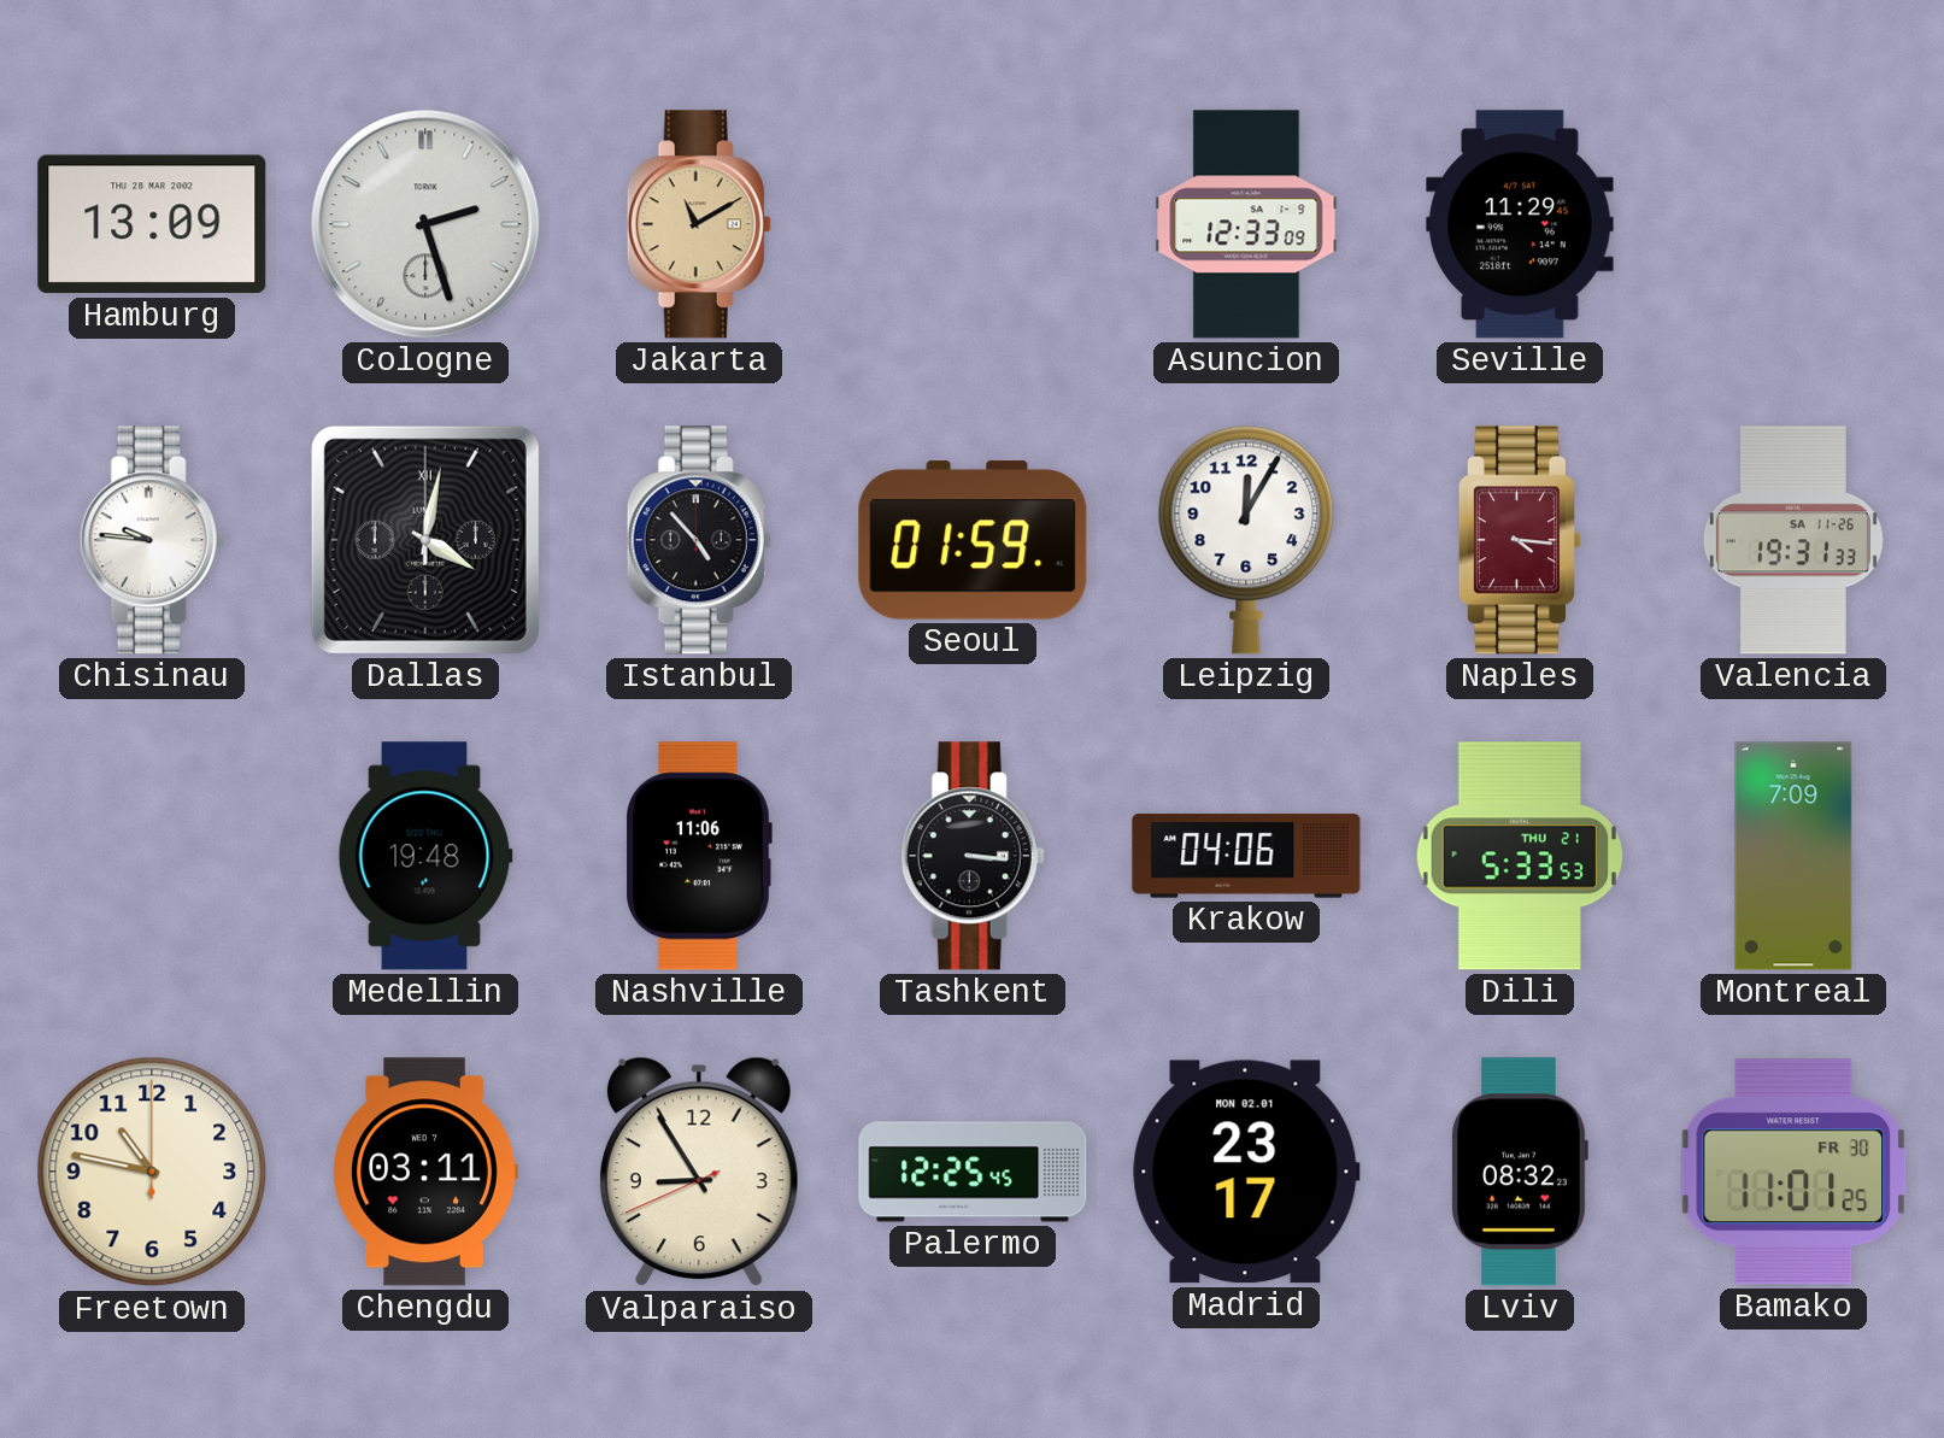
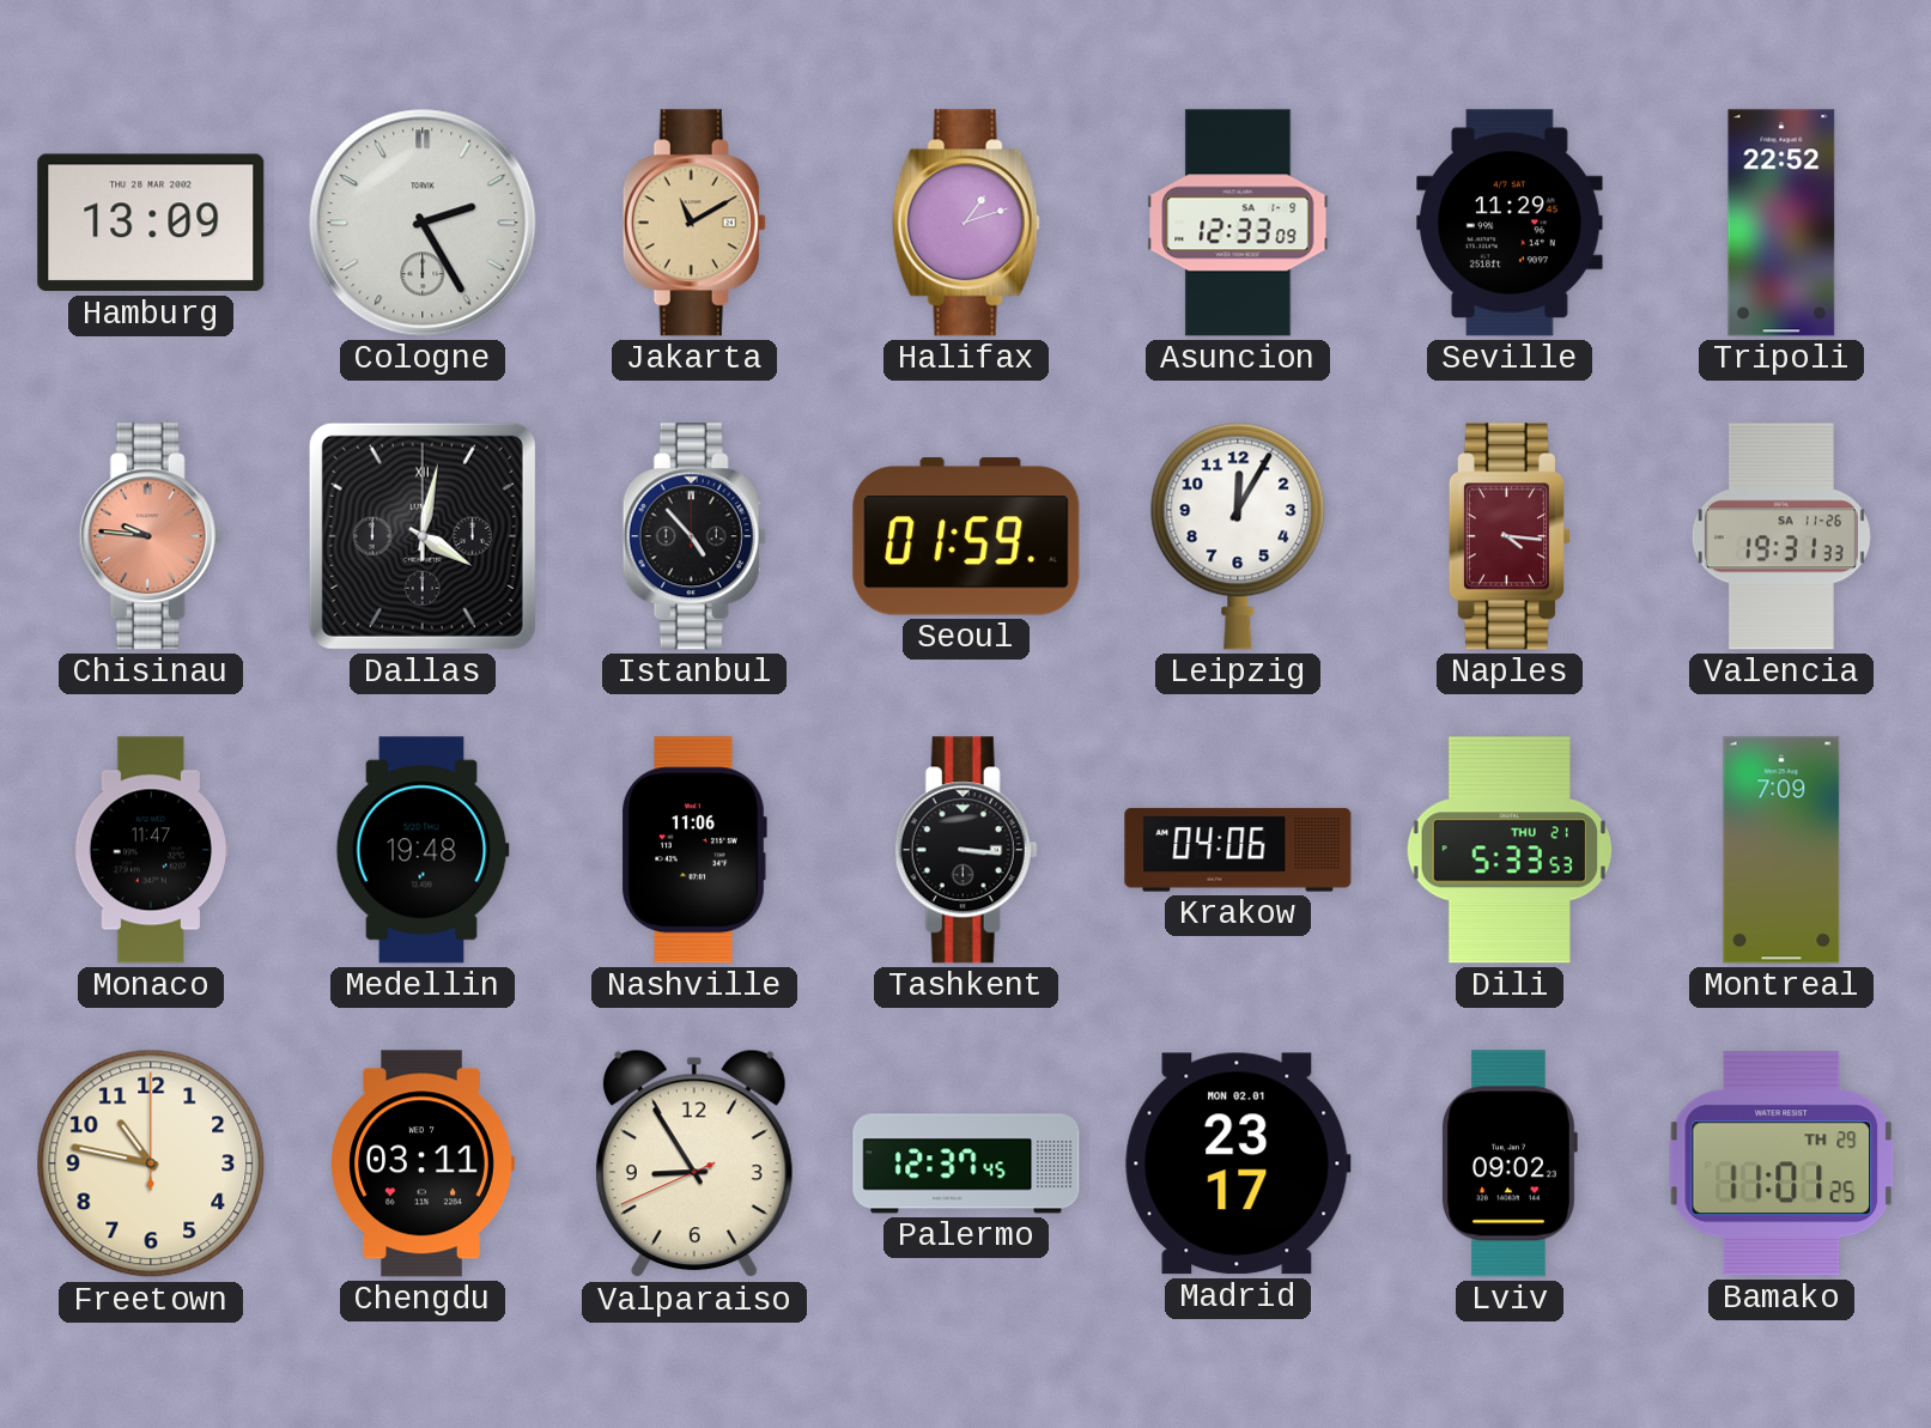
Cologne: 2:27 -> 2:25 (423, 223)
Halifax: none -> 1:12 (966, 223)
Tripoli: none -> 22:52 (1781, 223)
Chisinau dial: white -> salmon (151, 536)
Monaco: none -> 11:47 (151, 850)
Palermo: 12:25 -> 12:37 (966, 1163)
Lviv: 08:32 -> 09:02 (1510, 1163)
Bamako date: FR 30 -> TH 29 (1781, 1163)
